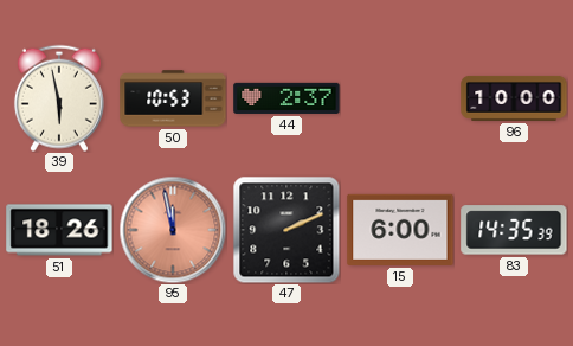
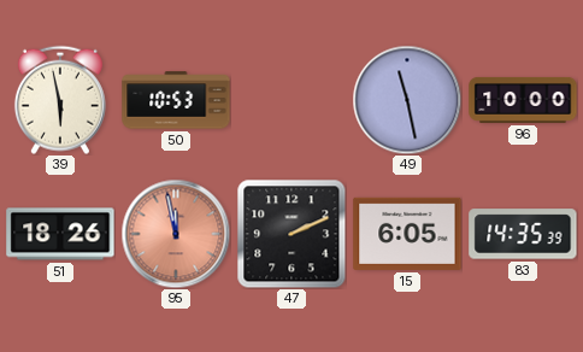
44: 2:37 -> none (286, 98)
49: none -> 11:28 (407, 100)
15: 6:00 -> 6:05 (407, 234)
